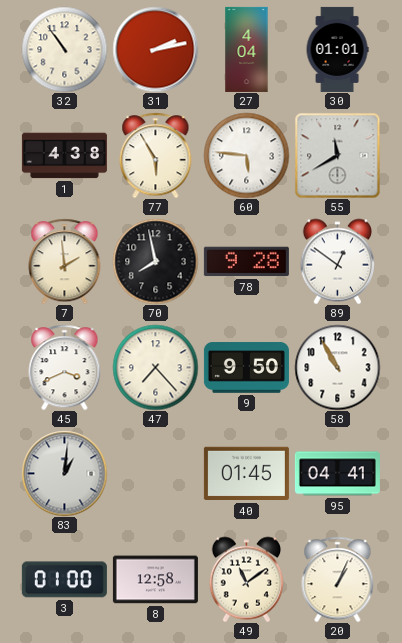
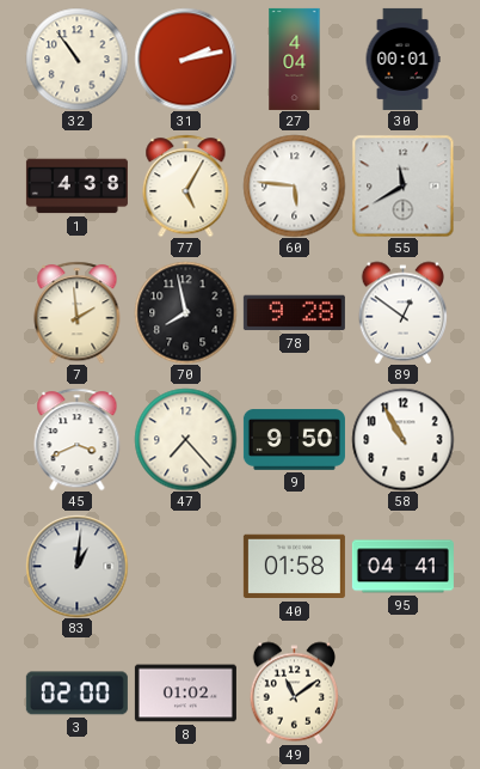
30: 01:01 -> 00:01 (402, 59)
77: 5:55 -> 5:05 (186, 185)
40: 01:45 -> 01:58 (294, 567)
3: 01:00 -> 02:00 (76, 694)
8: 12:58 -> 01:02 (185, 694)
20: 1:04 -> none (338, 579)
